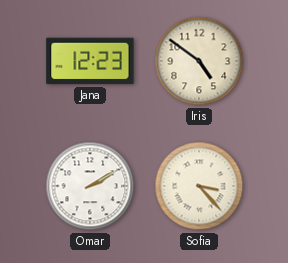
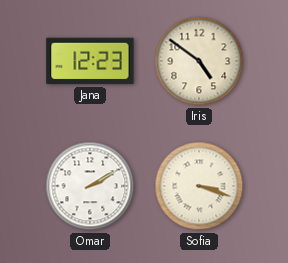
Sofia: 3:23 -> 3:18 (199, 186)
